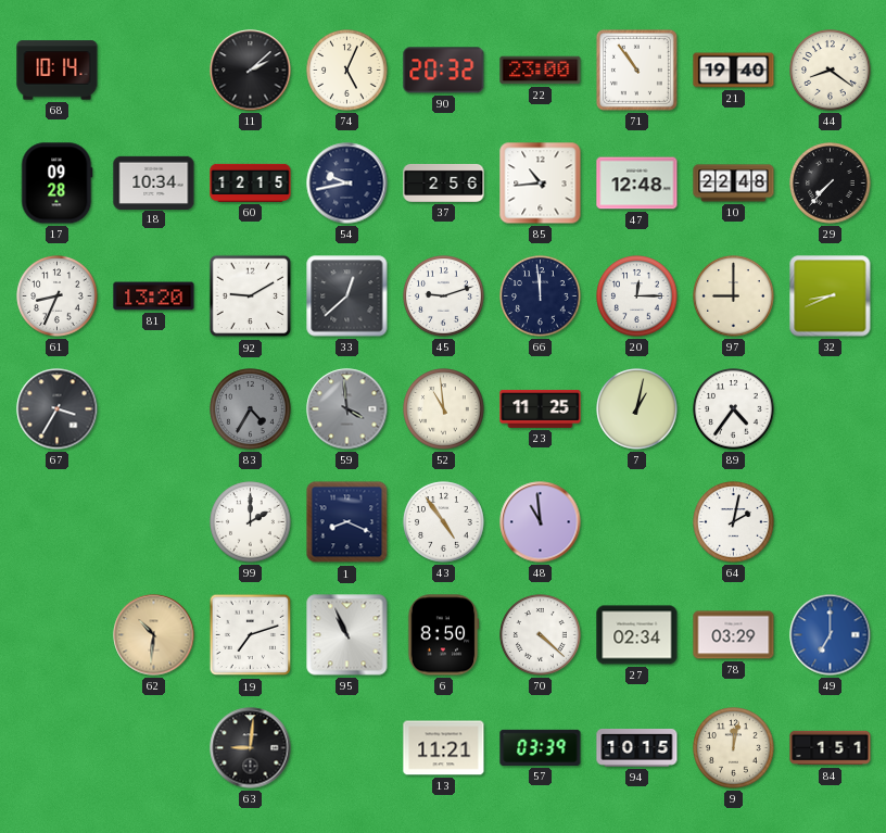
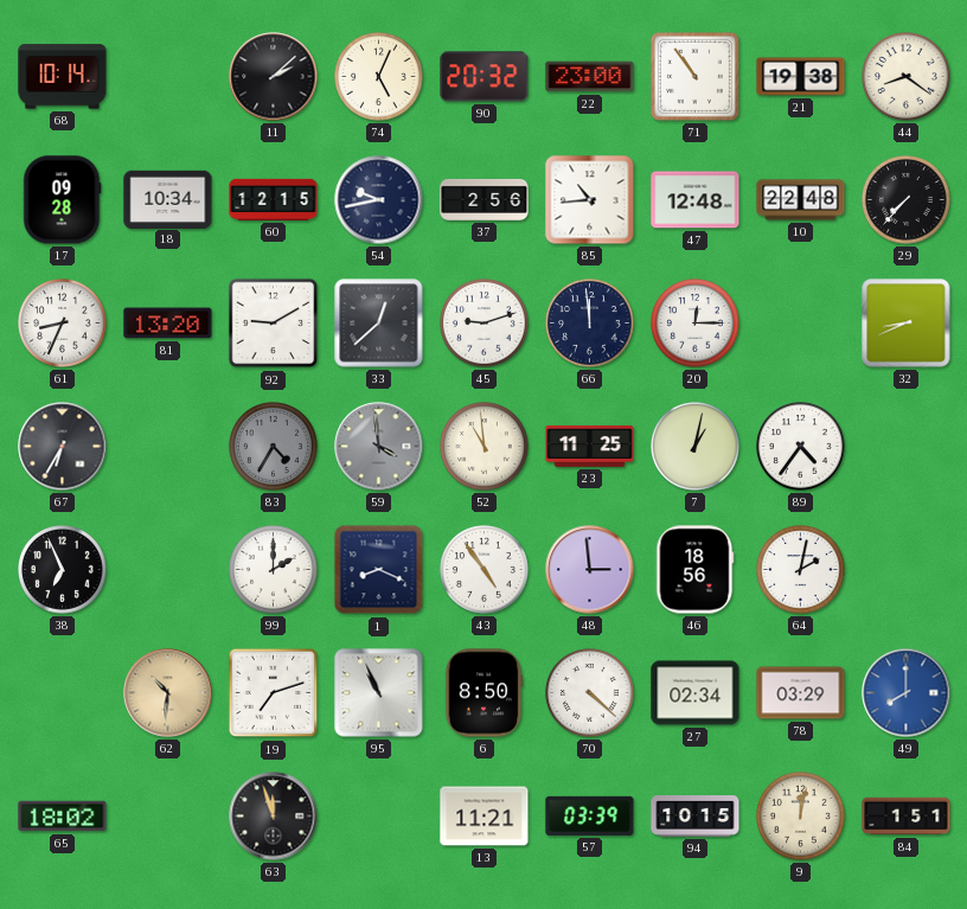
21: 19:40 -> 19:38 (801, 77)
97: 9:00 -> none (734, 296)
67: 3:35 -> 6:35 (63, 447)
38: none -> 6:56 (63, 570)
48: 10:59 -> 2:59 (590, 570)
46: none -> 18:56 (694, 570)
49: 7:00 -> 8:00 (907, 693)
65: none -> 18:02 (63, 817)
63: 9:01 -> 11:57 (274, 817)
